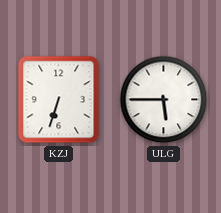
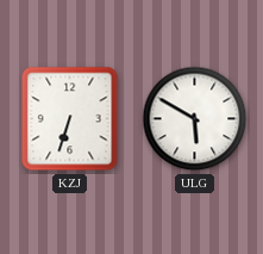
ULG: 5:45 -> 5:50 (195, 119)
